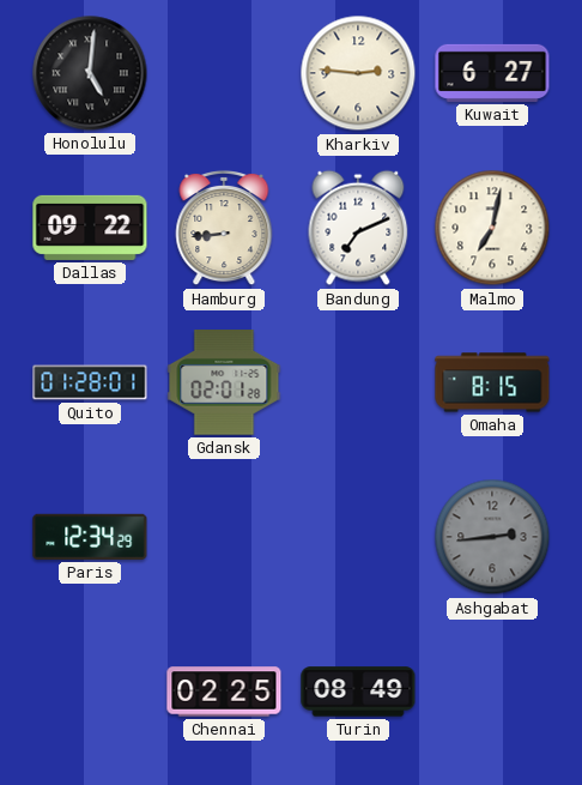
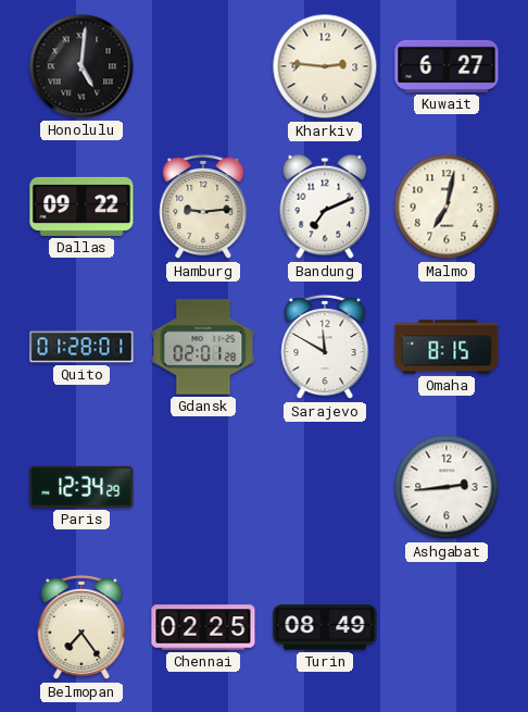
Hamburg: 8:44 -> 9:14 (203, 207)
Sarajevo: none -> 11:50 (325, 347)
Ashgabat dial: grey -> white (447, 487)
Belmopan: none -> 7:24 (81, 627)
